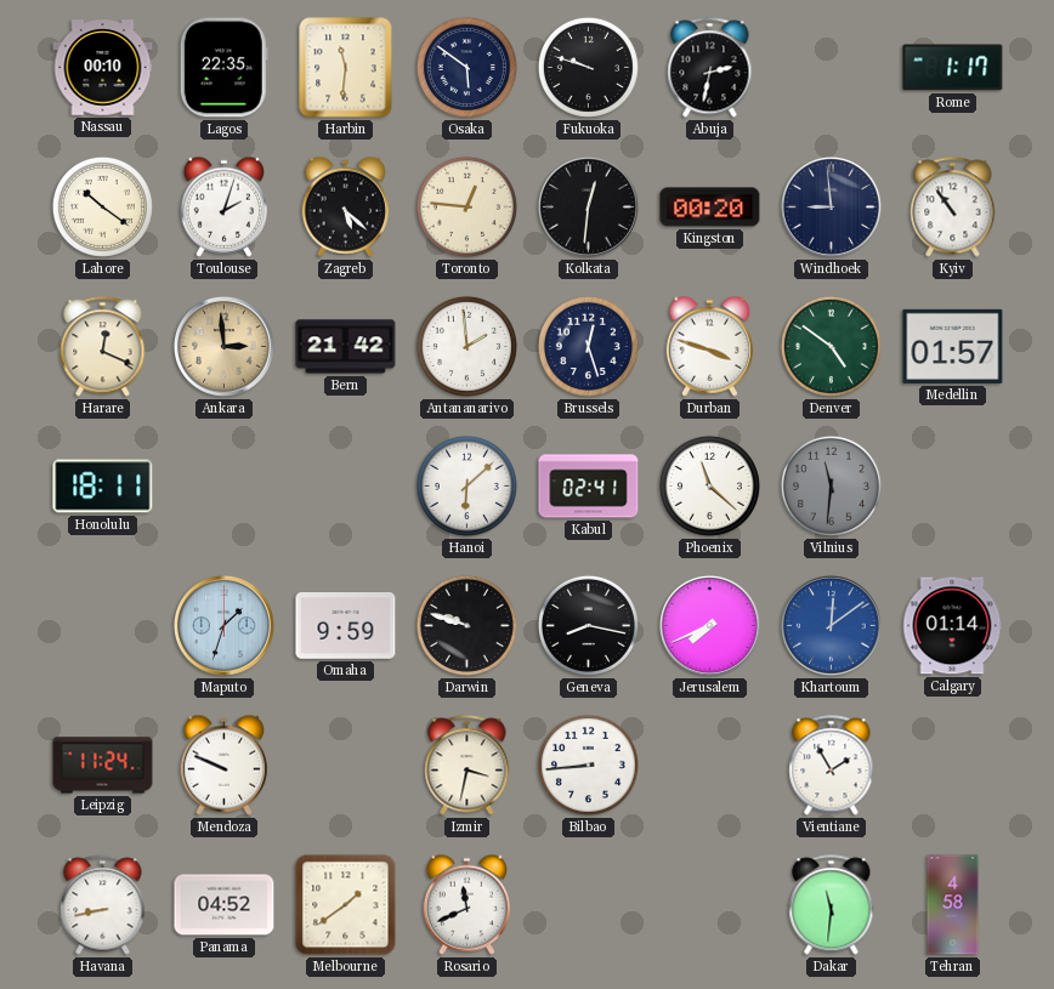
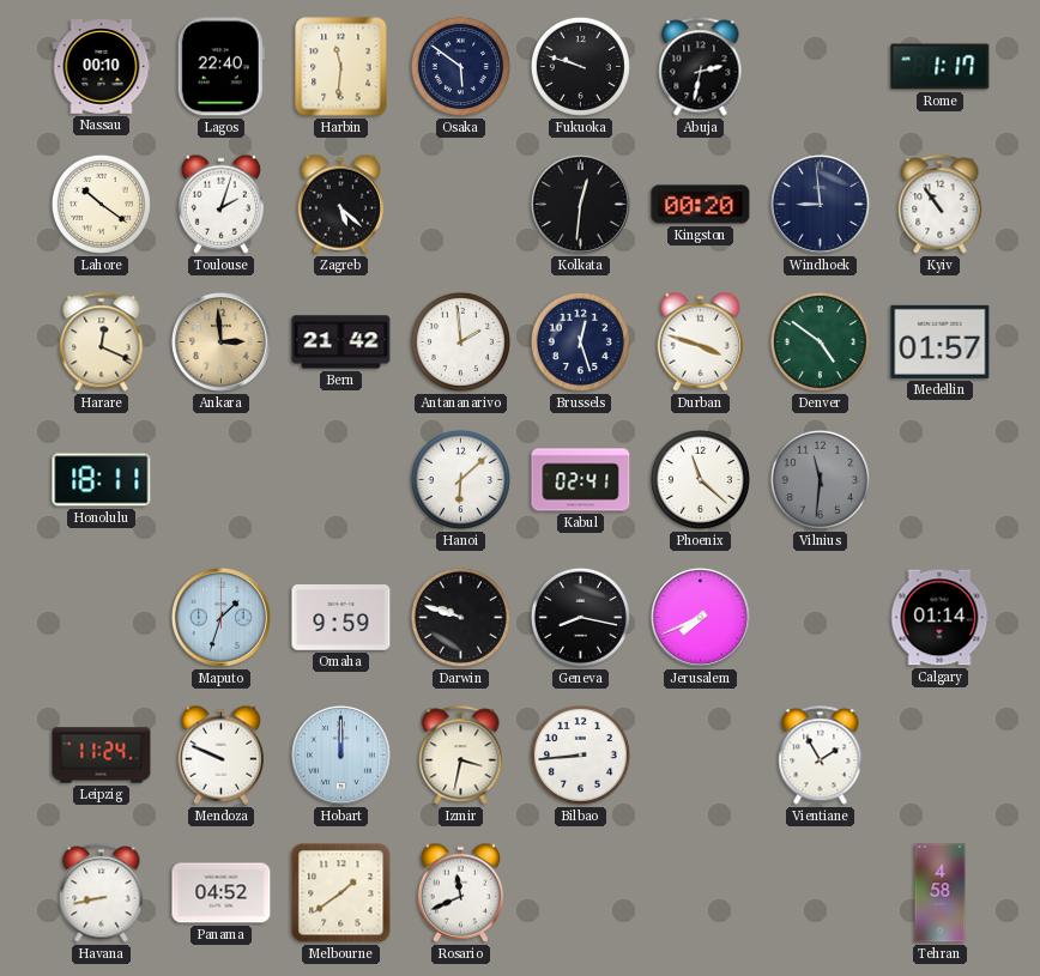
Lagos: 22:35 -> 22:40 (220, 67)
Toronto: 12:46 -> none (466, 206)
Khartoum: 12:09 -> none (831, 625)
Hobart: none -> 12:00 (340, 754)
Dakar: 11:31 -> none (832, 905)
